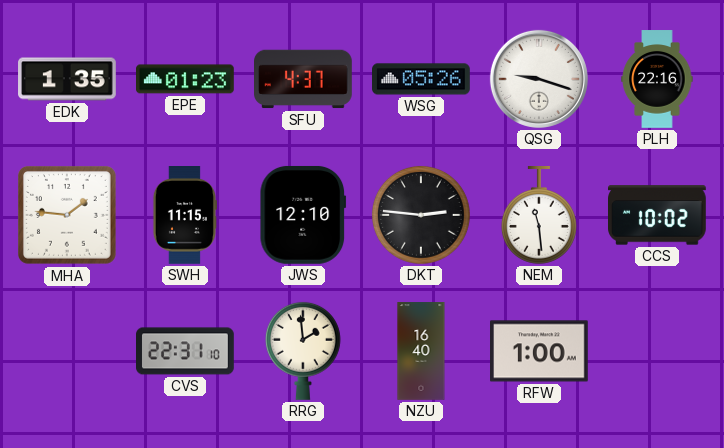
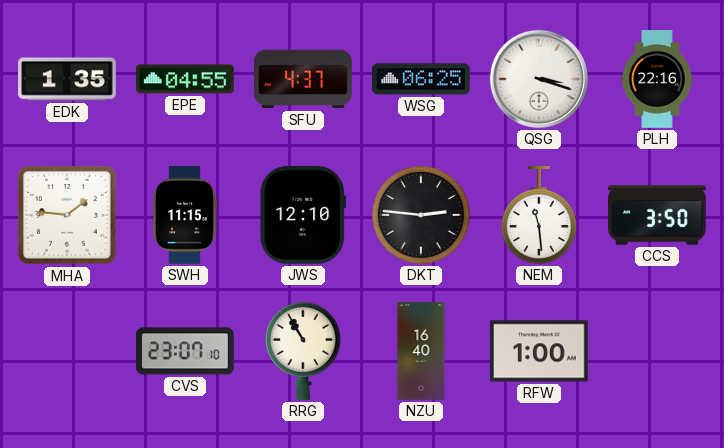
EPE: 01:23 -> 04:55 (186, 79)
WSG: 05:26 -> 06:25 (421, 79)
QSG: 9:18 -> 3:18 (539, 79)
CCS: 10:02 -> 3:50 (658, 215)
CVS: 22:31 -> 23:07 (186, 351)
RRG: 1:59 -> 10:55 (303, 351)
